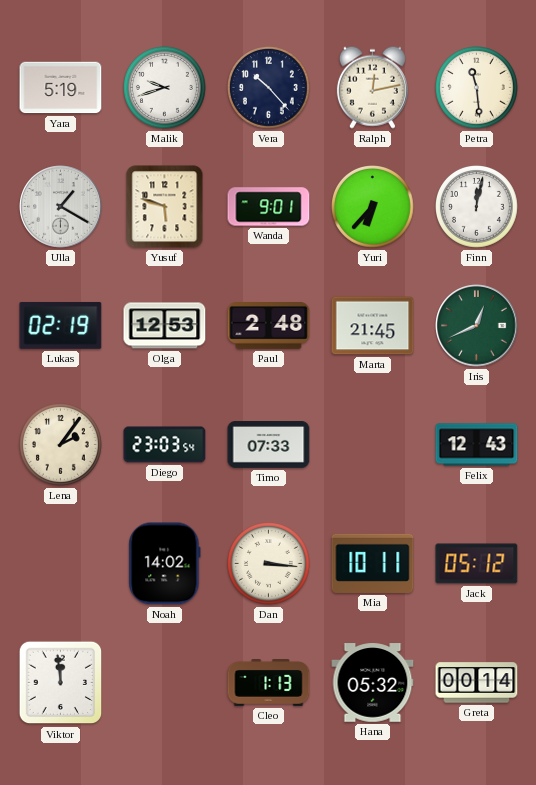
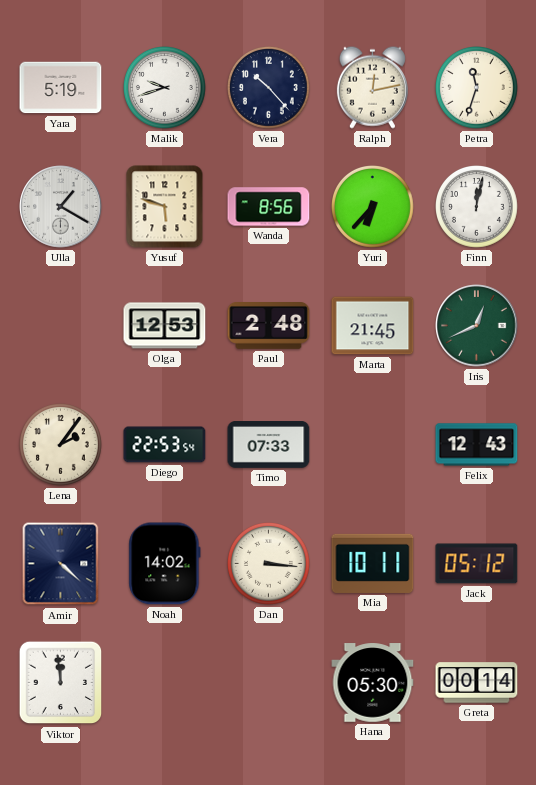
Petra: 11:29 -> 11:33 (477, 88)
Wanda: 9:01 -> 8:56 (269, 207)
Lukas: 02:19 -> none (61, 325)
Diego: 23:03 -> 22:53 (165, 445)
Amir: none -> 4:22 (61, 564)
Cleo: 1:13 -> none (269, 683)
Hana: 05:32 -> 05:30 (373, 683)
